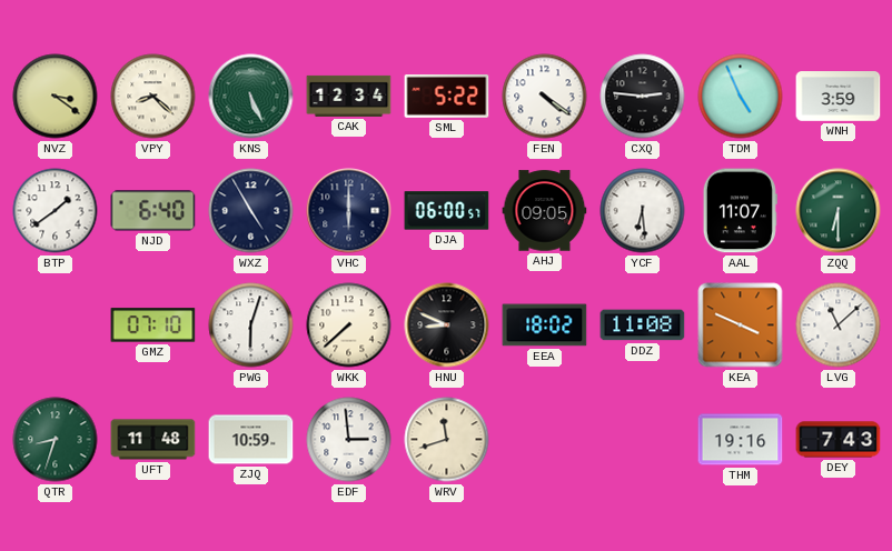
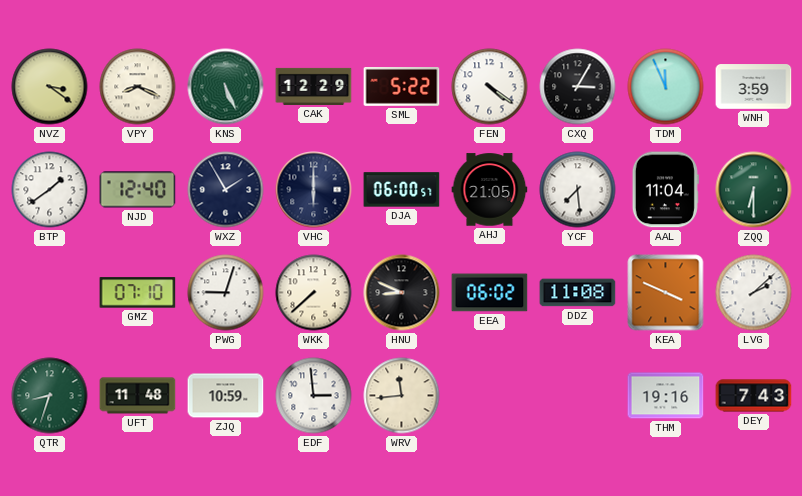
VPY: 8:22 -> 8:19 (138, 87)
CAK: 12:34 -> 12:29 (314, 86)
CXQ: 2:46 -> 3:05 (578, 87)
TDM: 4:56 -> 11:56 (666, 87)
NJD: 6:40 -> 12:40 (138, 190)
WXZ: 4:55 -> 1:55 (226, 190)
AHJ: 09:05 -> 21:05 (490, 190)
YCF: 6:29 -> 7:29 (578, 190)
AAL: 11:07 -> 11:04 (665, 190)
PWG: 6:03 -> 9:03 (226, 293)
EEA: 18:02 -> 06:02 (490, 293)
LVG: 11:08 -> 2:08 (754, 293)
WRV: 11:42 -> 11:44 (402, 396)
